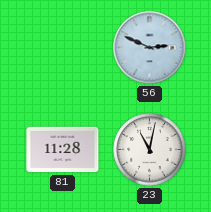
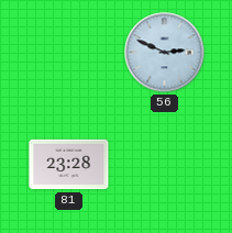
81: 11:28 -> 23:28 (69, 165)
23: 11:02 -> none (150, 150)
